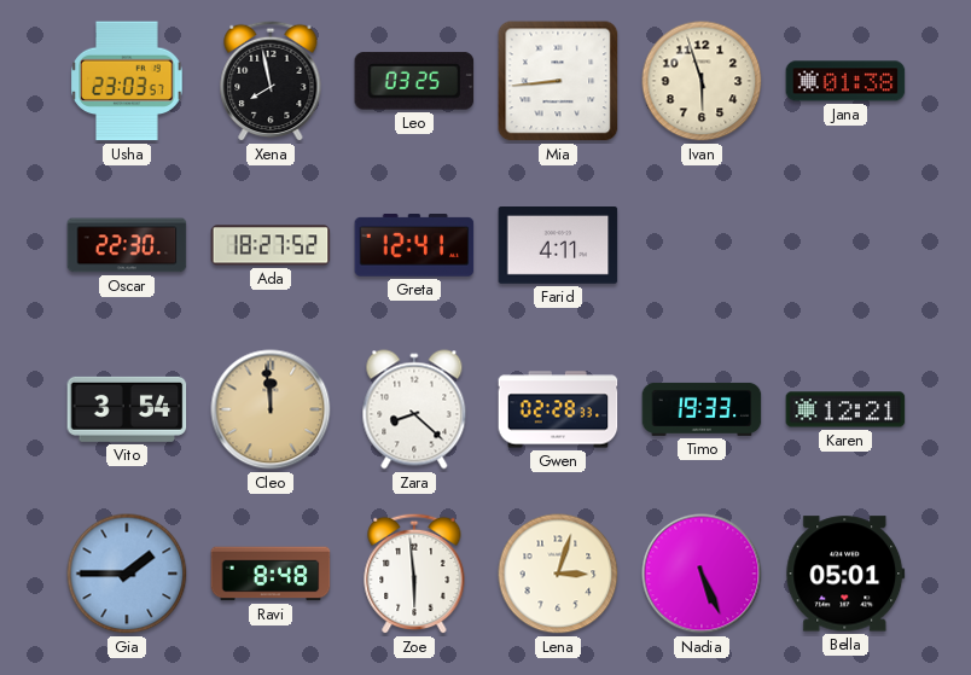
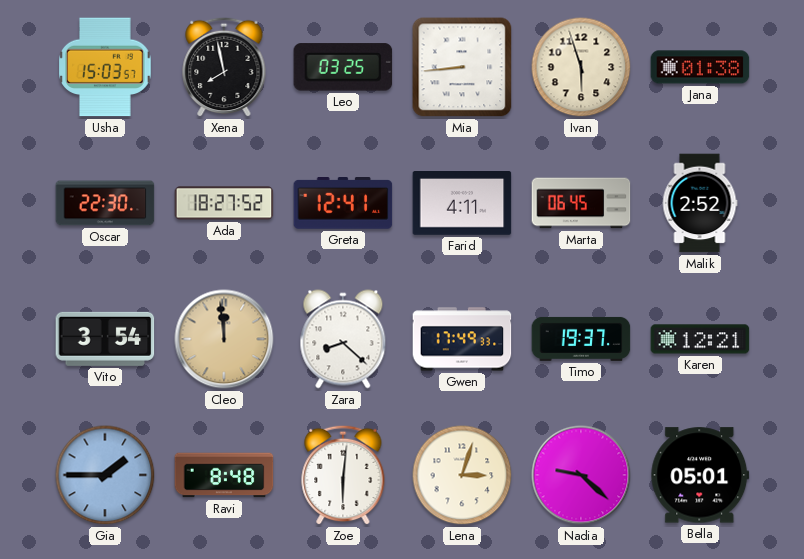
Usha: 23:03 -> 15:03 (105, 67)
Marta: none -> 06:45 (581, 203)
Malik: none -> 2:52 (700, 203)
Gwen: 02:28 -> 17:49 (462, 339)
Timo: 19:33 -> 19:37 (581, 339)
Zoe: 5:59 -> 6:01 (343, 475)
Nadia: 5:26 -> 9:22 (581, 475)
